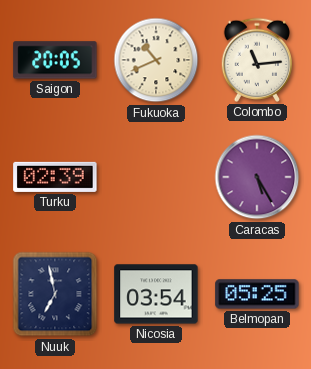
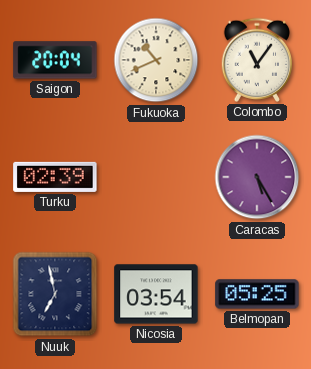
Saigon: 20:05 -> 20:04 (55, 60)
Colombo: 11:14 -> 11:06 (257, 60)
